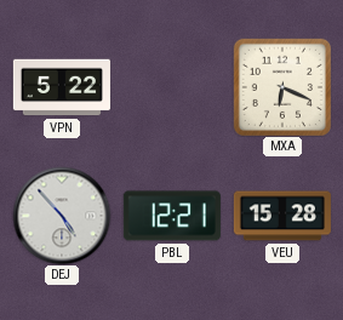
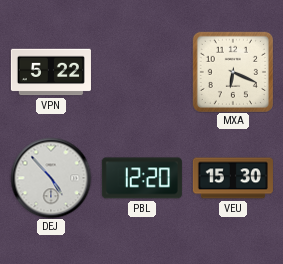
PBL: 12:21 -> 12:20 (142, 178)
VEU: 15:28 -> 15:30 (233, 178)
